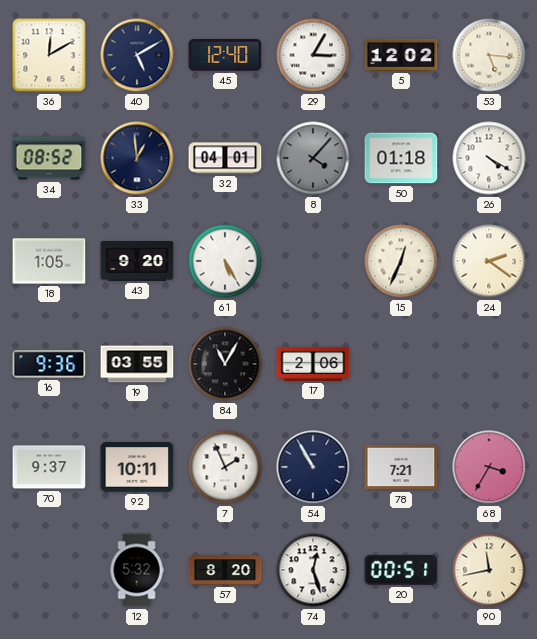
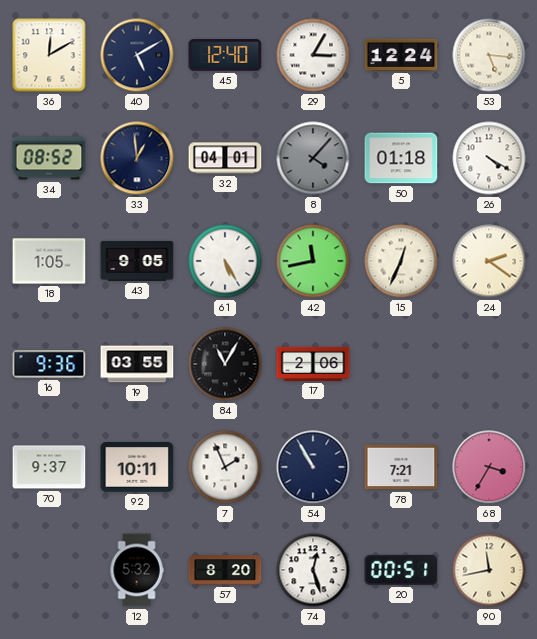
5: 12:02 -> 12:24 (401, 55)
43: 9:20 -> 9:05 (137, 261)
42: none -> 11:43 (313, 261)
